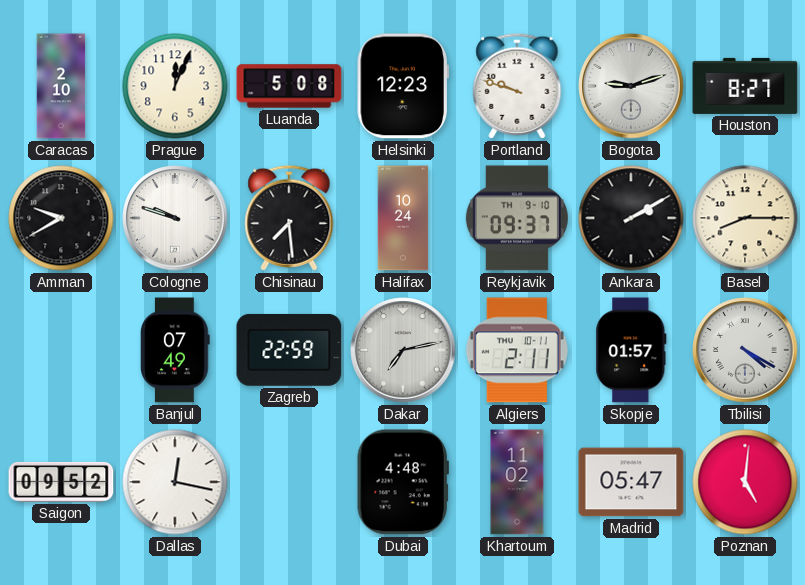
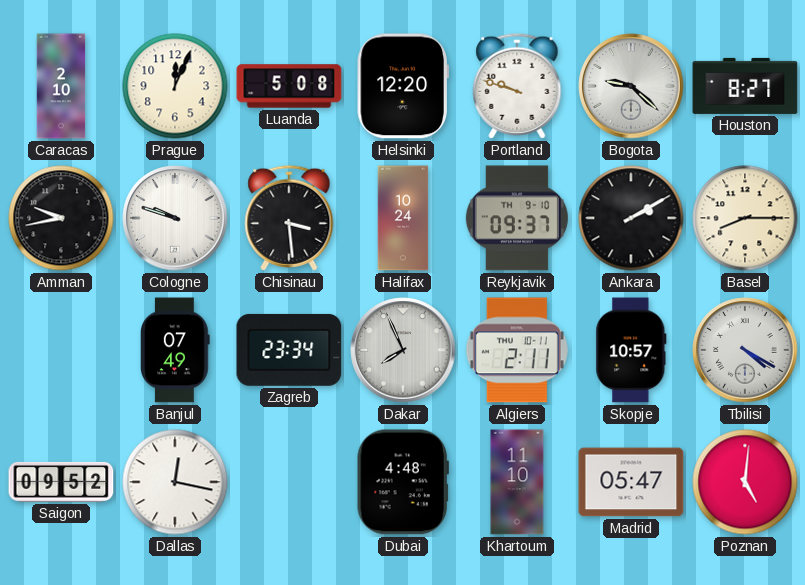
Helsinki: 12:23 -> 12:20 (403, 86)
Bogota: 9:12 -> 9:22 (631, 86)
Amman: 9:40 -> 9:43 (61, 218)
Chisinau: 7:29 -> 3:29 (289, 218)
Zagreb: 22:59 -> 23:34 (289, 350)
Dakar: 7:13 -> 7:56 (403, 350)
Skopje: 01:57 -> 10:57 (631, 350)
Khartoum: 11:02 -> 11:10 (517, 482)
